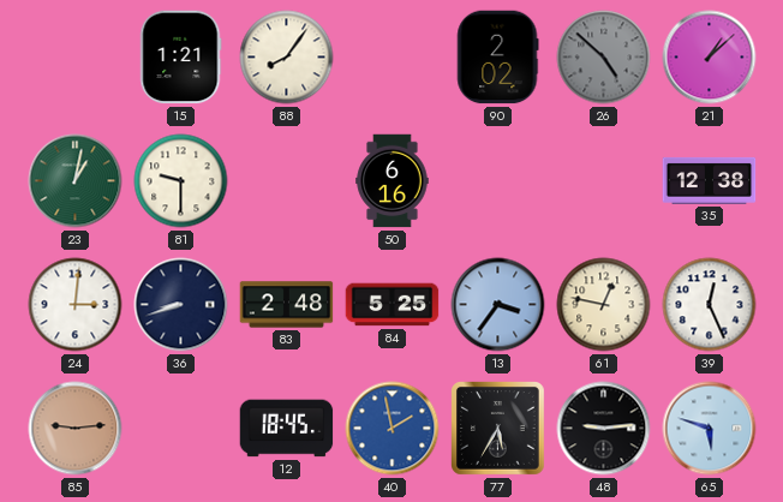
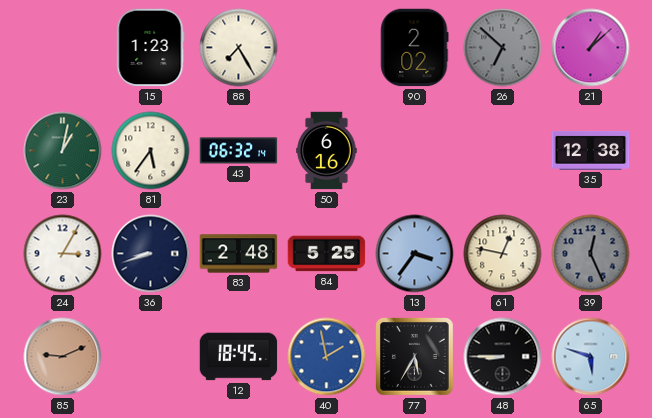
15: 1:21 -> 1:23 (150, 48)
88: 8:06 -> 7:25 (239, 48)
26: 4:52 -> 6:52 (503, 48)
81: 9:30 -> 5:36 (151, 151)
43: none -> 06:32 (239, 151)
24: 3:01 -> 3:05 (63, 254)
39 dial: white -> grey (591, 254)
85: 9:14 -> 9:11 (63, 357)
48: 9:14 -> 8:45 (503, 357)
